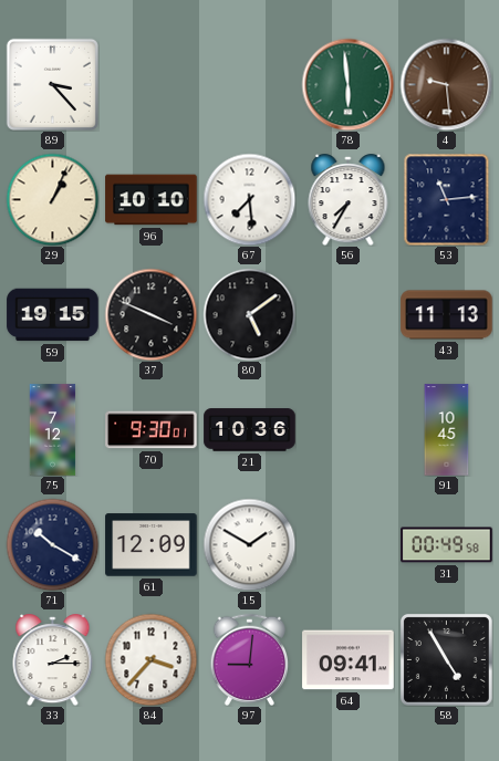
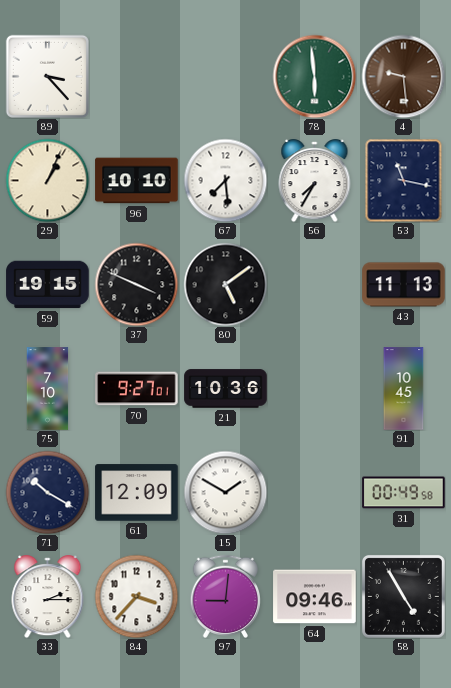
53: 11:14 -> 11:17 (404, 180)
75: 7:12 -> 7:10 (48, 389)
70: 9:30 -> 9:27 (137, 389)
64: 09:41 -> 09:46 (315, 597)
